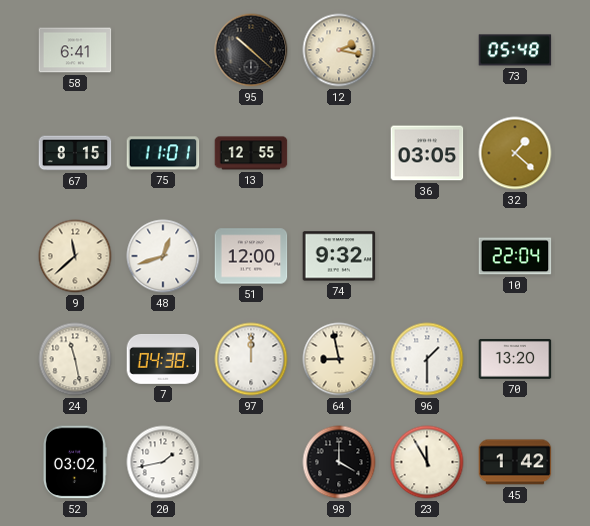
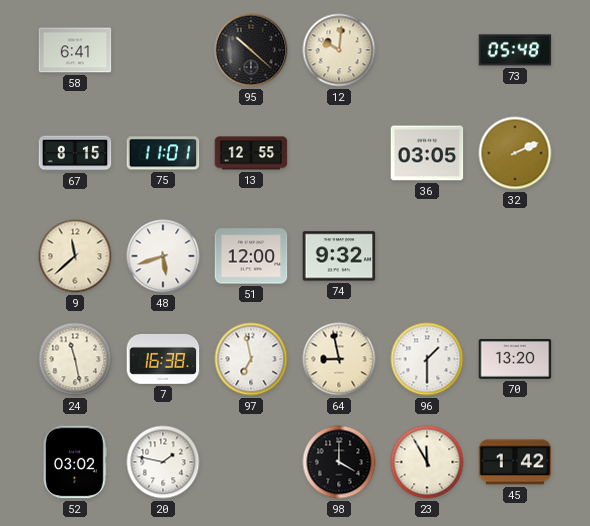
12: 2:17 -> 10:01 (339, 50)
32: 1:22 -> 2:11 (515, 153)
48: 12:42 -> 5:42 (163, 256)
10: 22:04 -> none (515, 256)
7: 04:38 -> 16:38 (163, 359)
97: 12:00 -> 6:58 (251, 359)
20: 1:43 -> 1:47 (163, 462)
